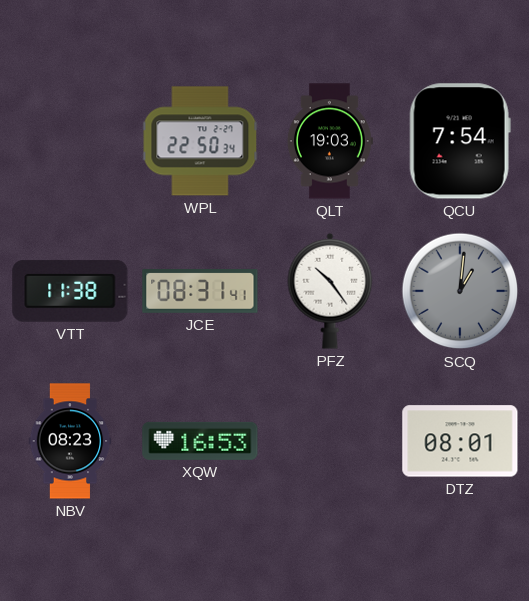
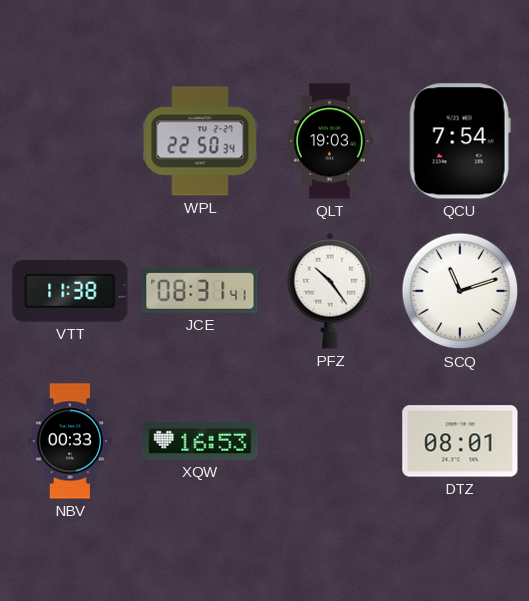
SCQ: 1:01 -> 11:12 (460, 291)
SCQ dial: grey -> white (460, 291)
NBV: 08:23 -> 00:33 (70, 441)
